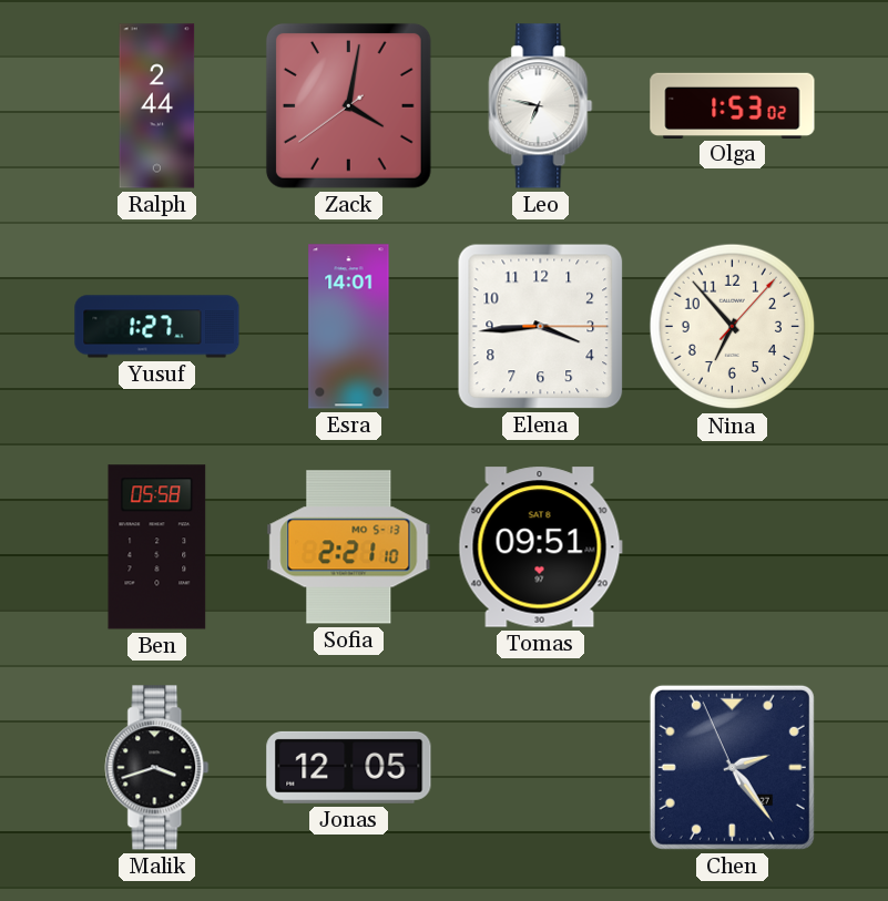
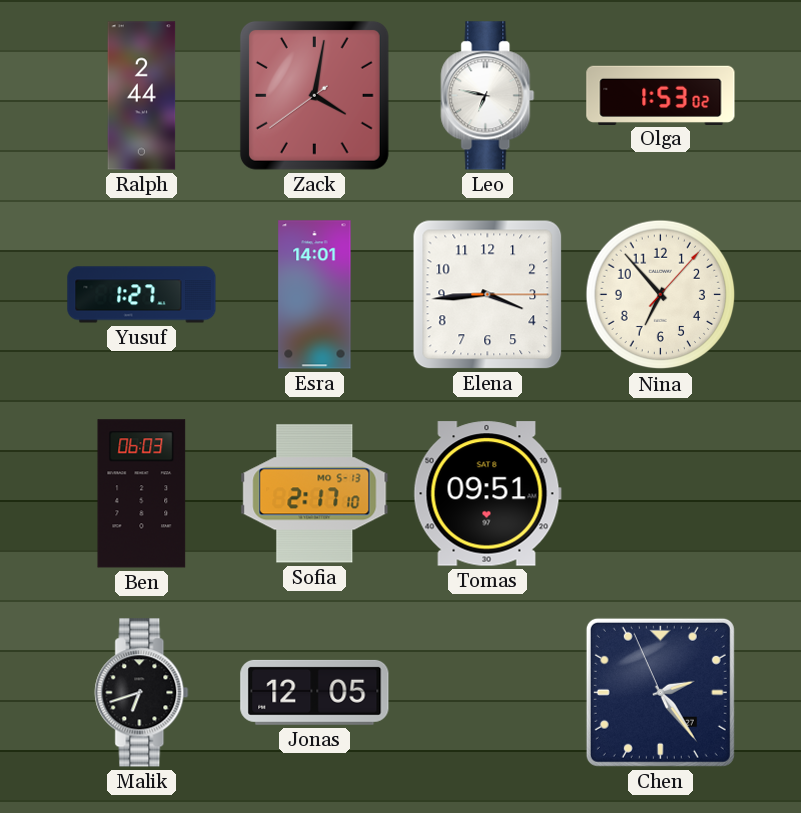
Ben: 05:58 -> 06:03 (142, 494)
Sofia: 2:21 -> 2:17 (315, 494)
Malik: 3:42 -> 6:42 (142, 693)
